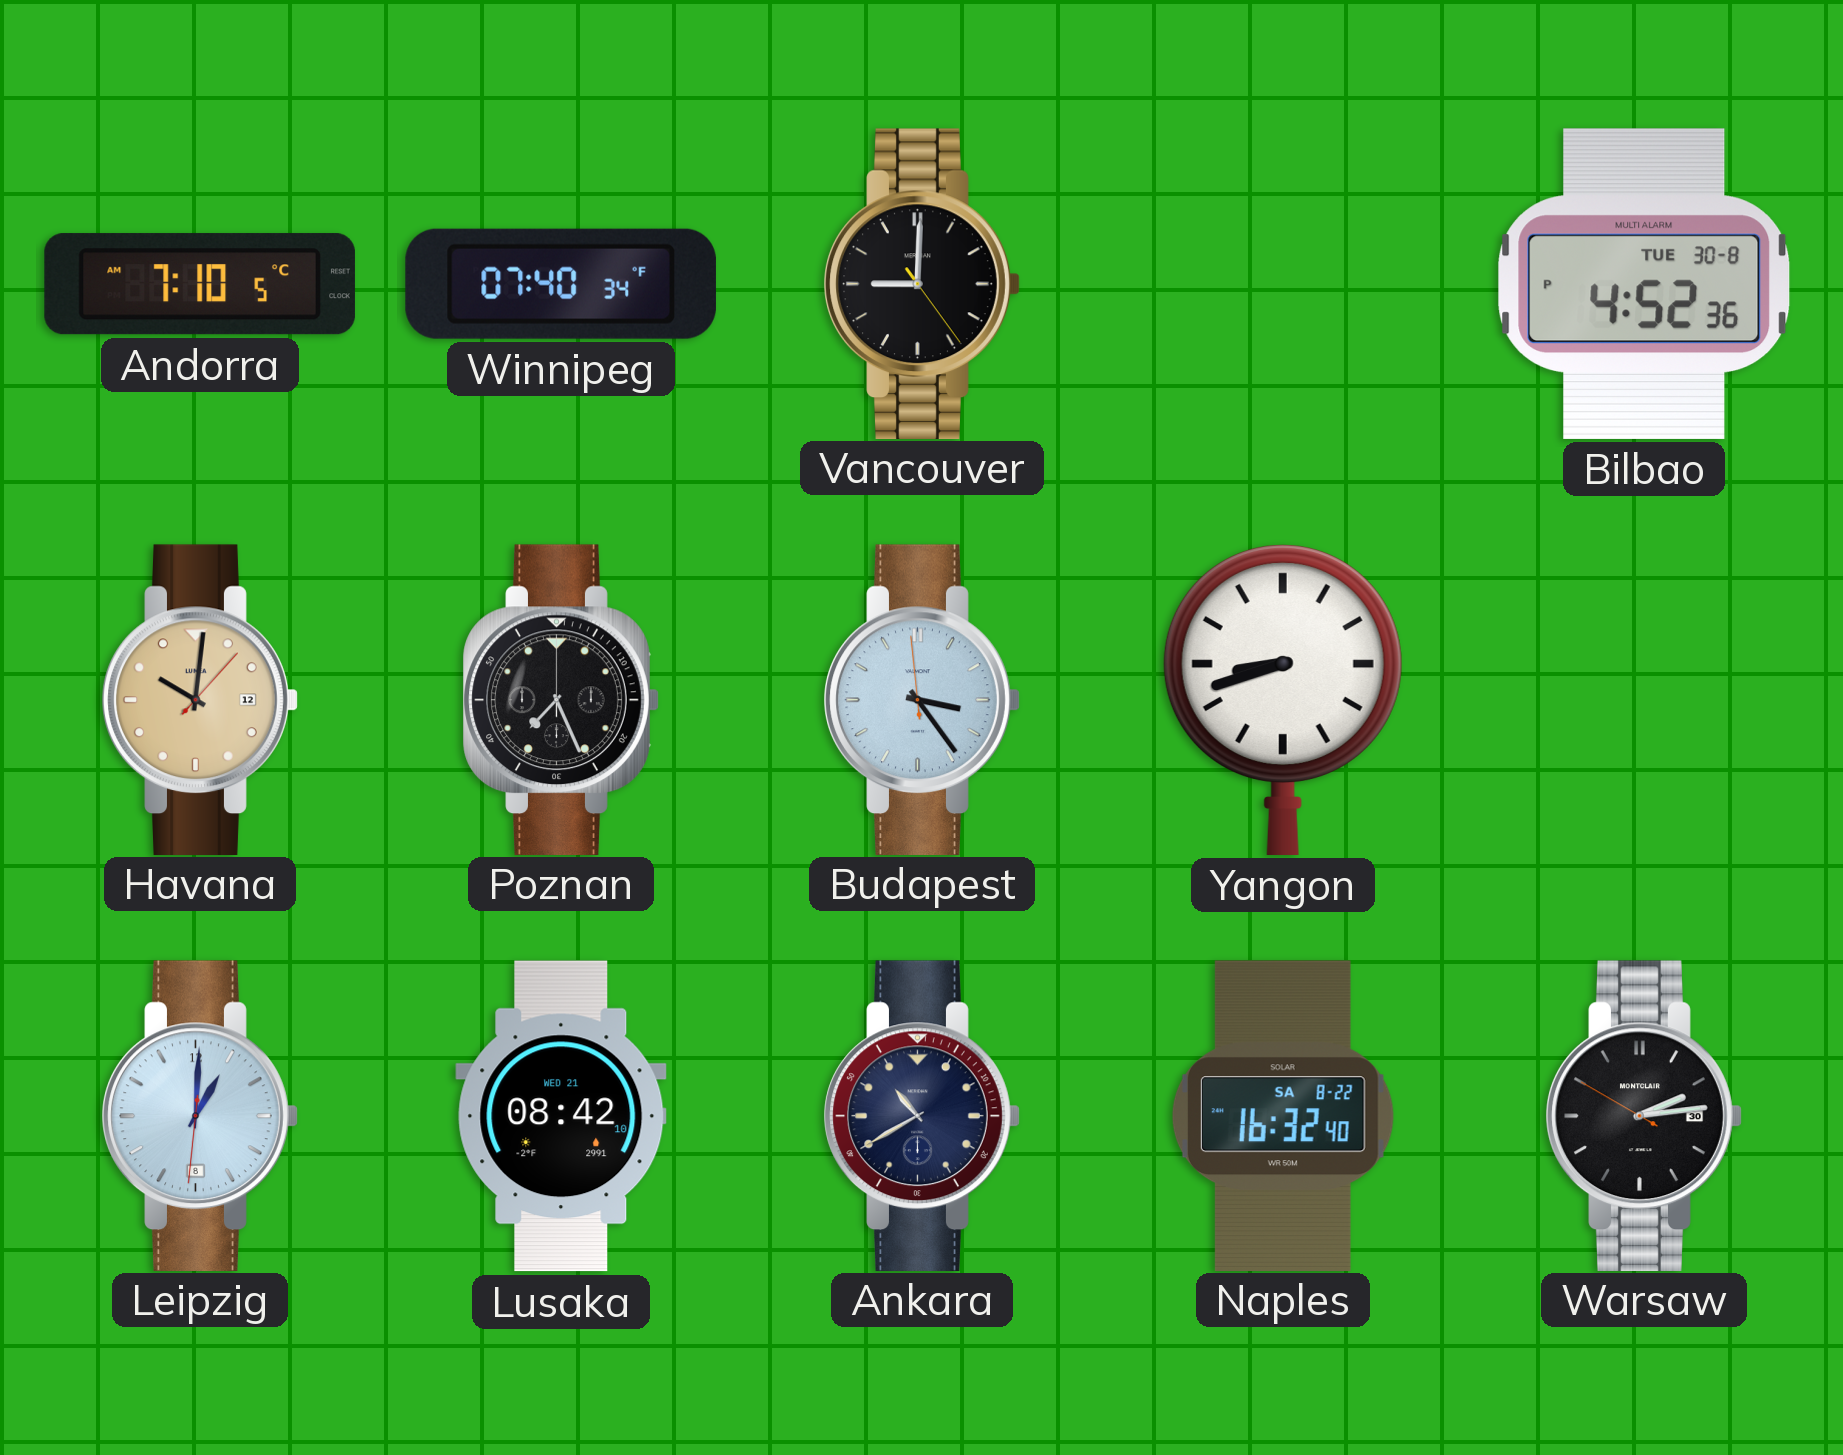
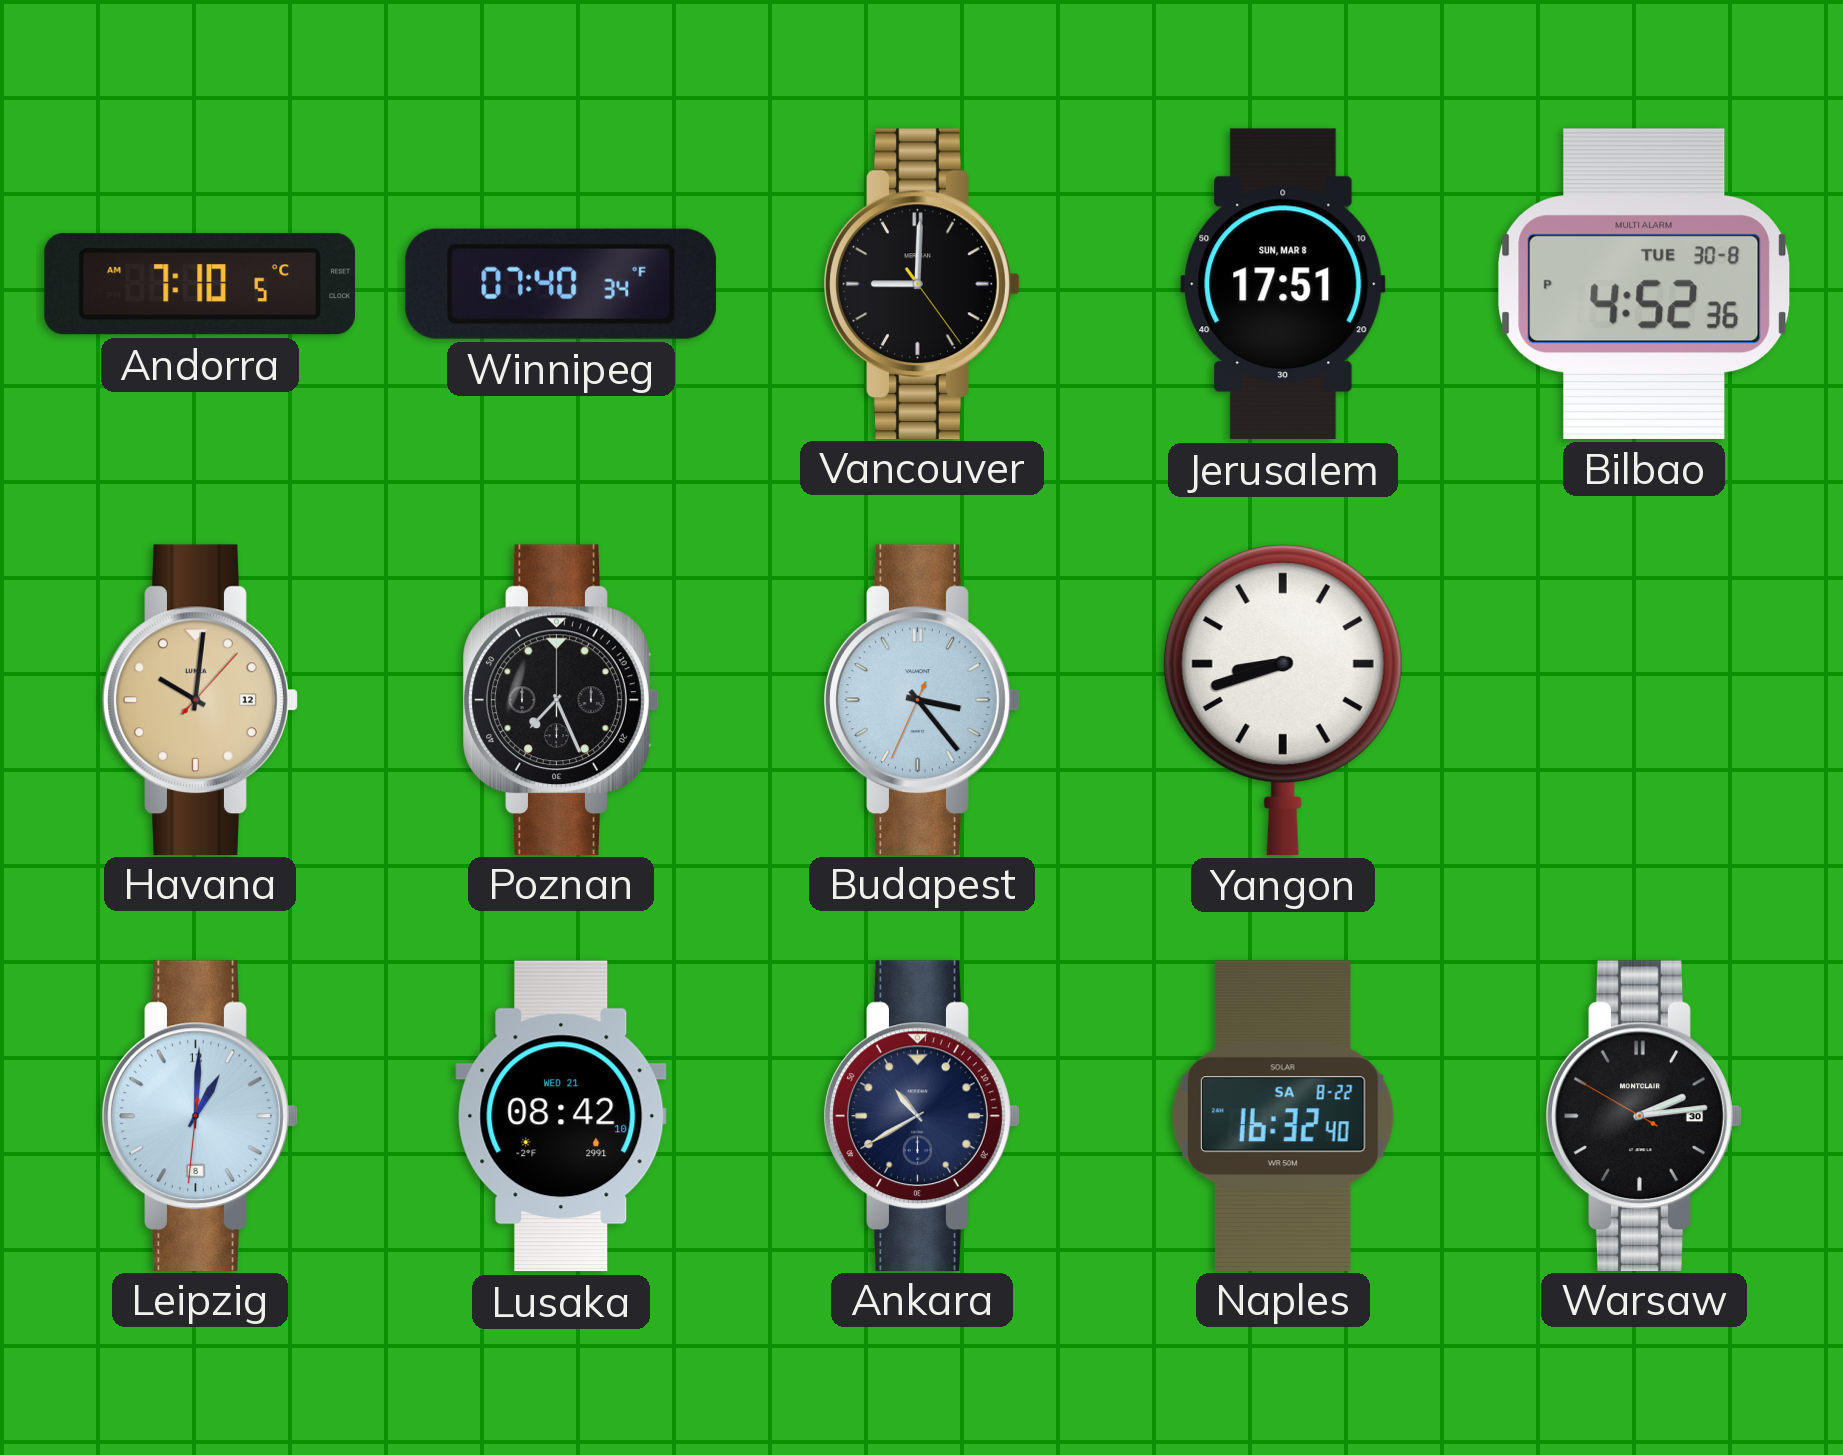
Jerusalem: none -> 17:51 (1283, 284)
Budapest: 3:23:59 -> 3:23:34 (922, 699)
